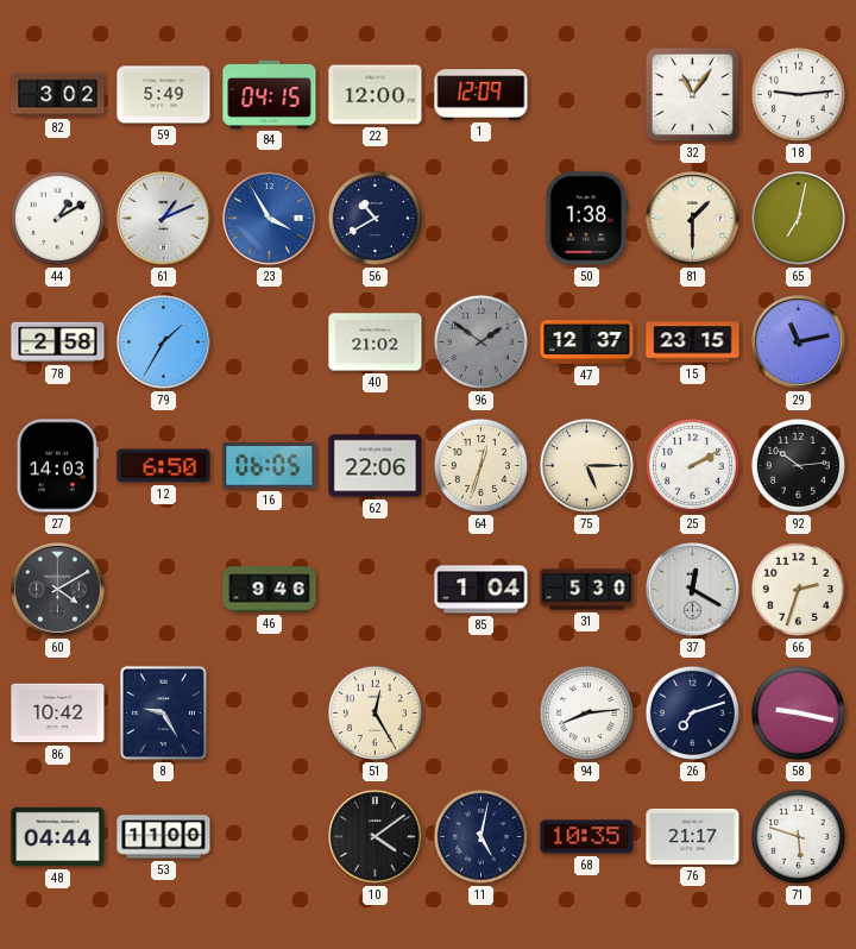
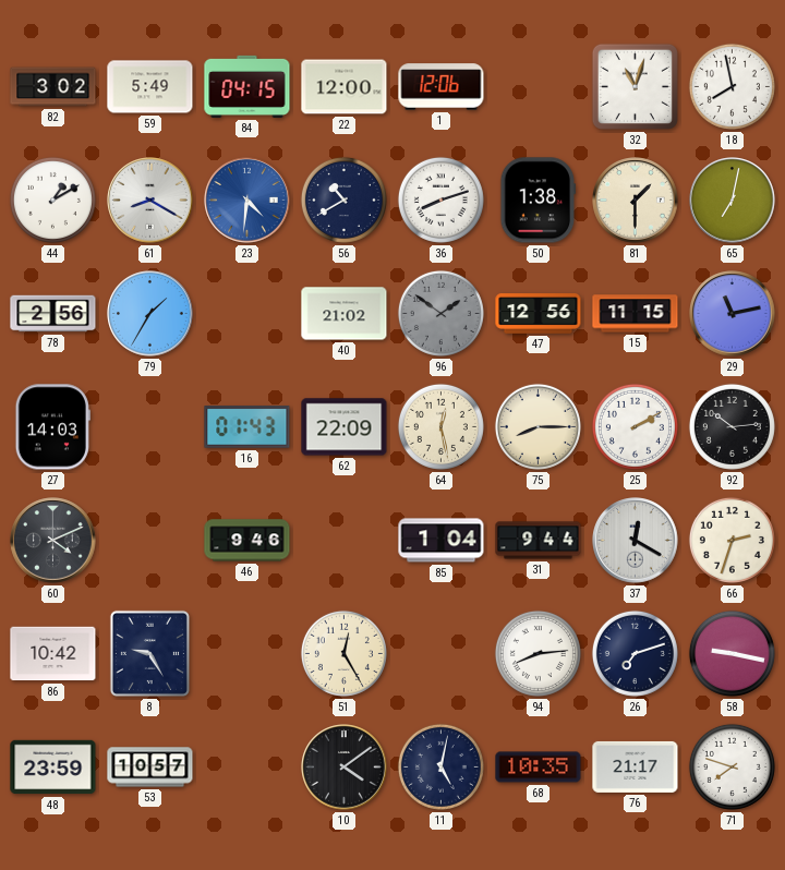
1: 12:09 -> 12:06 (442, 87)
32: 11:06 -> 11:03 (635, 86)
18: 9:14 -> 7:58 (732, 86)
61: 1:11 -> 8:20 (150, 201)
23: 3:55 -> 4:31 (247, 201)
36: none -> 8:12 (440, 200)
78: 2:58 -> 2:56 (53, 314)
47: 12:37 -> 12:56 (539, 314)
15: 23:15 -> 11:15 (636, 314)
12: 6:50 -> none (164, 466)
16: 06:05 -> 01:43 (247, 427)
62: 22:06 -> 22:09 (345, 427)
64: 12:33 -> 12:28 (440, 426)
75: 5:15 -> 8:15 (538, 426)
60: 4:10 -> 4:11 (53, 541)
31: 5:30 -> 9:44 (539, 541)
48: 04:44 -> 23:59 (53, 768)
53: 11:00 -> 10:57 (150, 768)
71: 5:48 -> 7:48 (732, 766)
